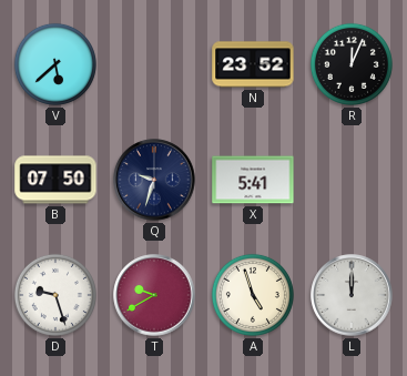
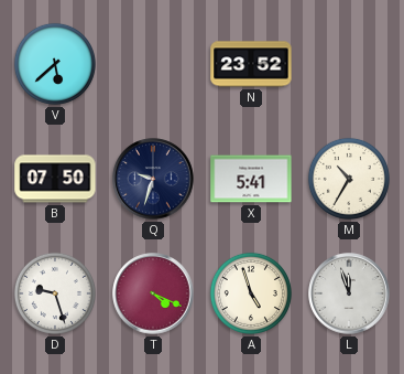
R: 12:04 -> none (352, 64)
M: none -> 10:35 (349, 179)
T: 9:40 -> 4:19 (153, 293)
L: 12:00 -> 11:57 (349, 293)
